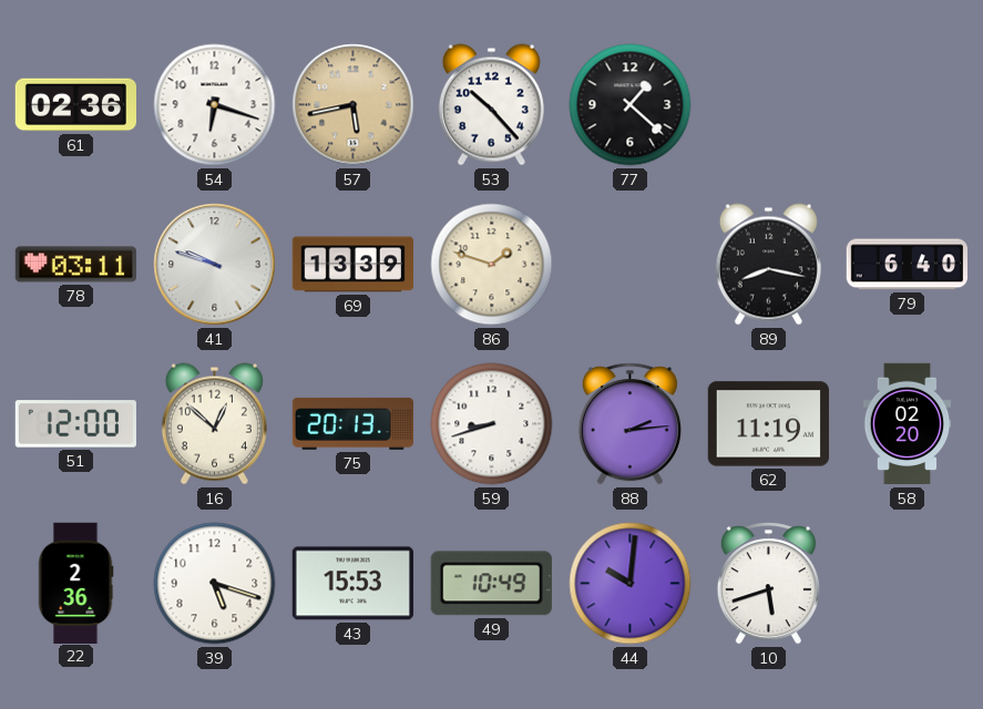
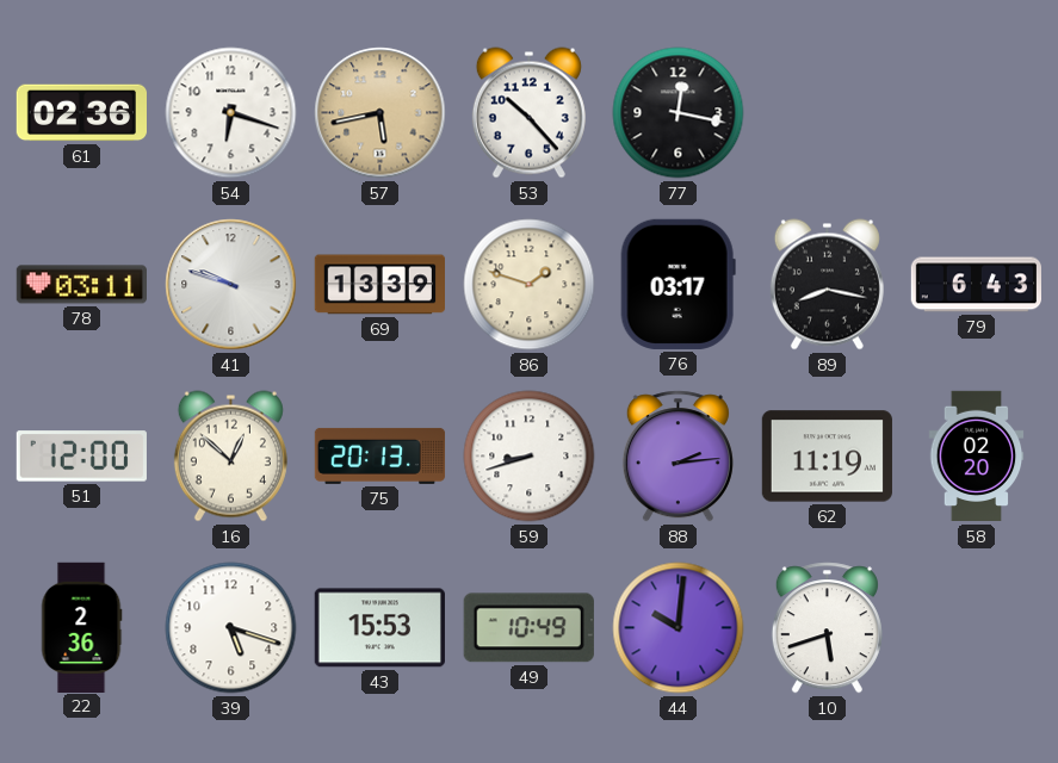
77: 1:22 -> 12:17 (679, 113)
76: none -> 03:17 (678, 284)
79: 6:40 -> 6:43 (976, 285)
